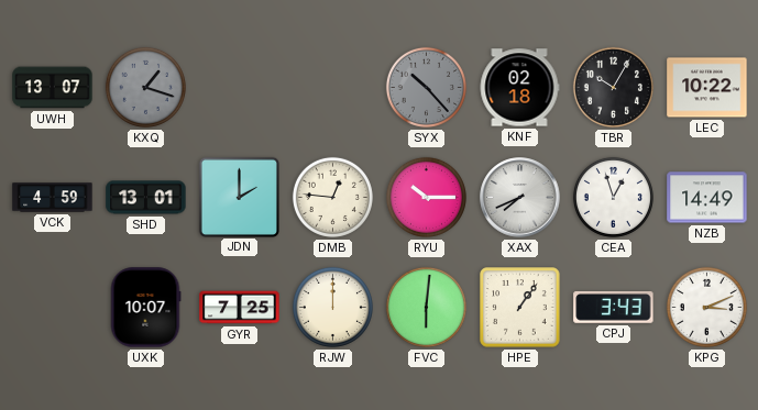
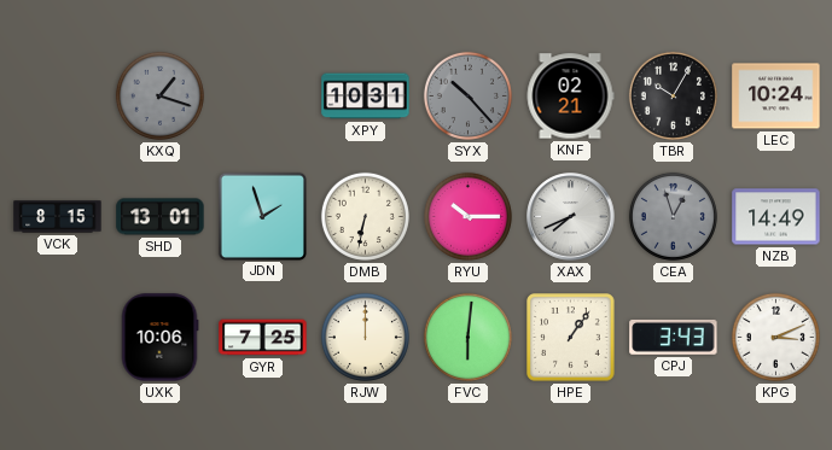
UWH: 13:07 -> none (53, 88)
XPY: none -> 10:31 (366, 97)
KNF: 02:18 -> 02:21 (570, 97)
LEC: 10:22 -> 10:24 (776, 97)
VCK: 4:59 -> 8:15 (58, 217)
JDN: 2:00 -> 1:57 (262, 216)
DMB: 12:46 -> 6:32 (365, 216)
CEA dial: white -> grey (673, 216)
UXK: 10:07 -> 10:06 (159, 338)
